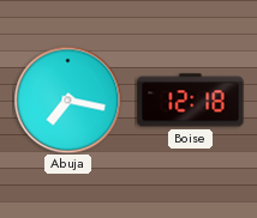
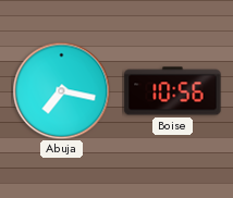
Boise: 12:18 -> 10:56 (173, 91)
